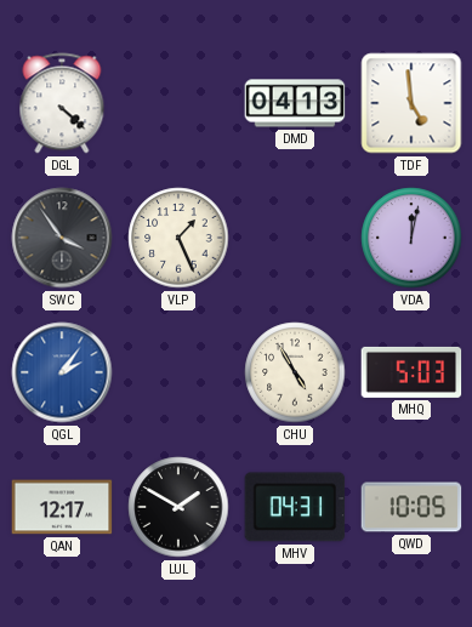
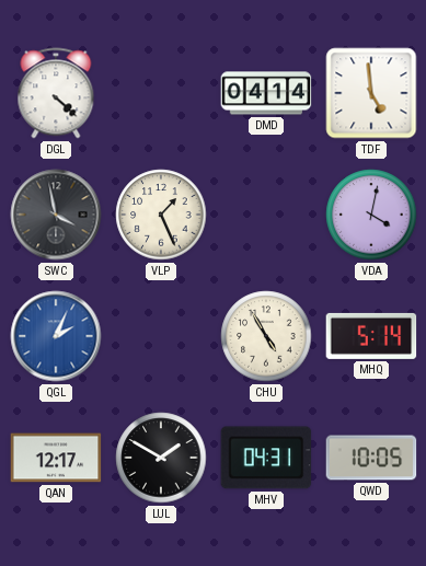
DMD: 04:13 -> 04:14 (266, 93)
SWC: 3:54 -> 3:58 (56, 215)
VDA: 12:02 -> 4:02 (371, 215)
QGL: 2:06 -> 2:04 (56, 336)
MHQ: 5:03 -> 5:14 (371, 336)
